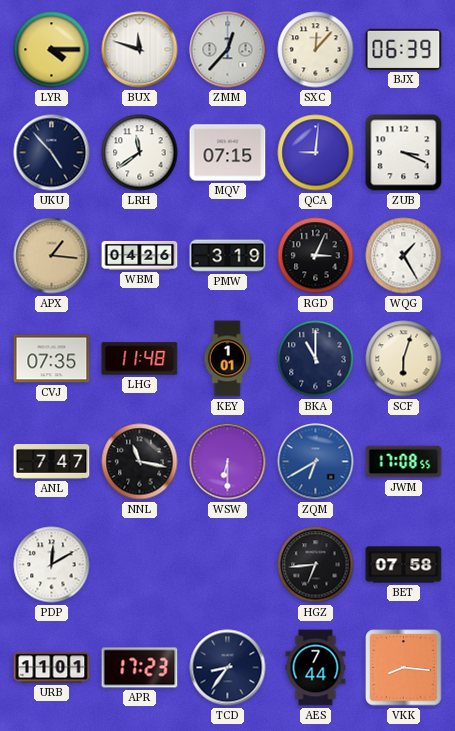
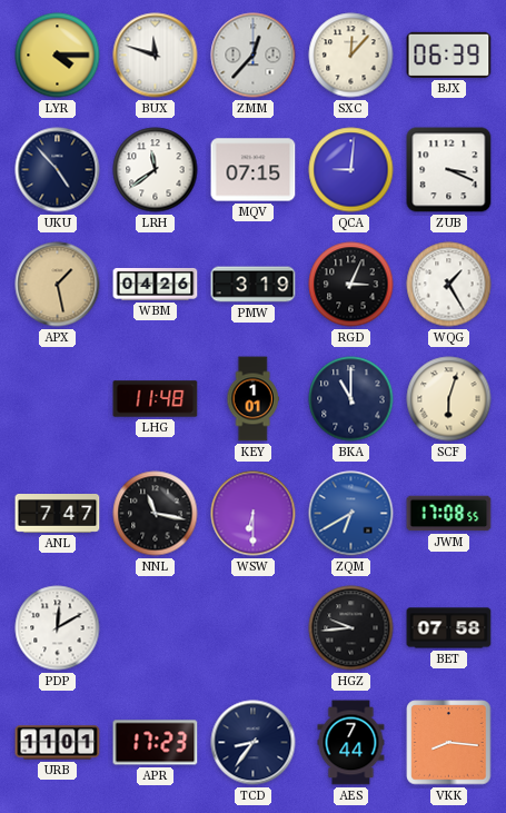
APX: 1:16 -> 1:28 (58, 285)
CVJ: 07:35 -> none (52, 359)
HGZ: 6:44 -> 9:44 (351, 628)
